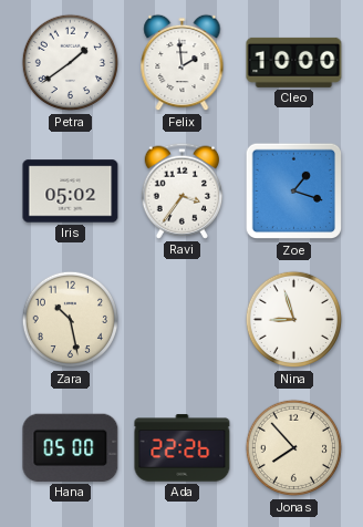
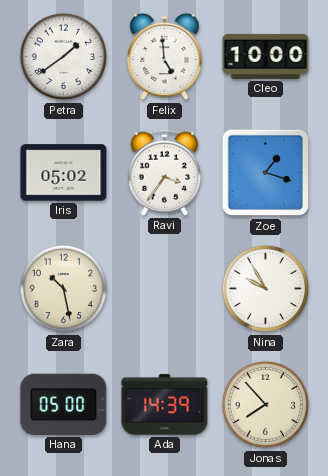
Felix: 1:59 -> 4:59 (165, 57)
Nina: 8:57 -> 9:55 (266, 289)
Ada: 22:26 -> 14:39 (165, 405)
